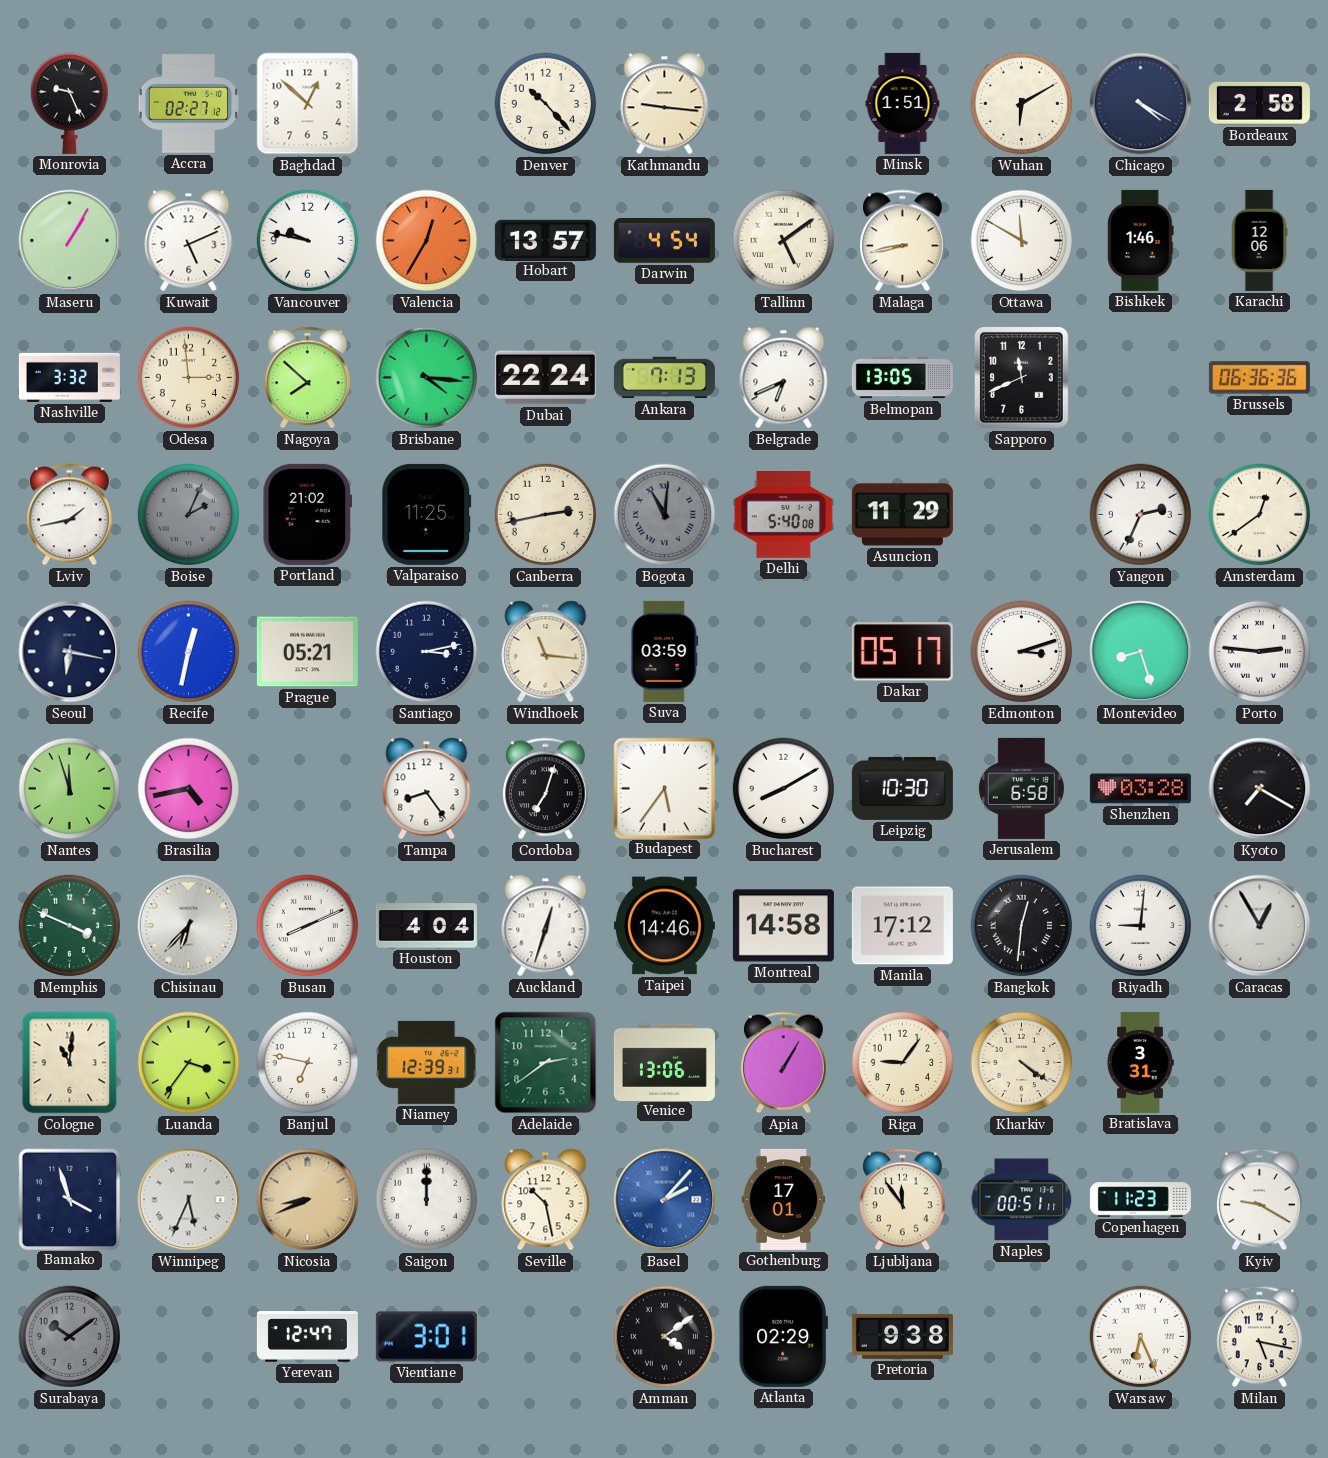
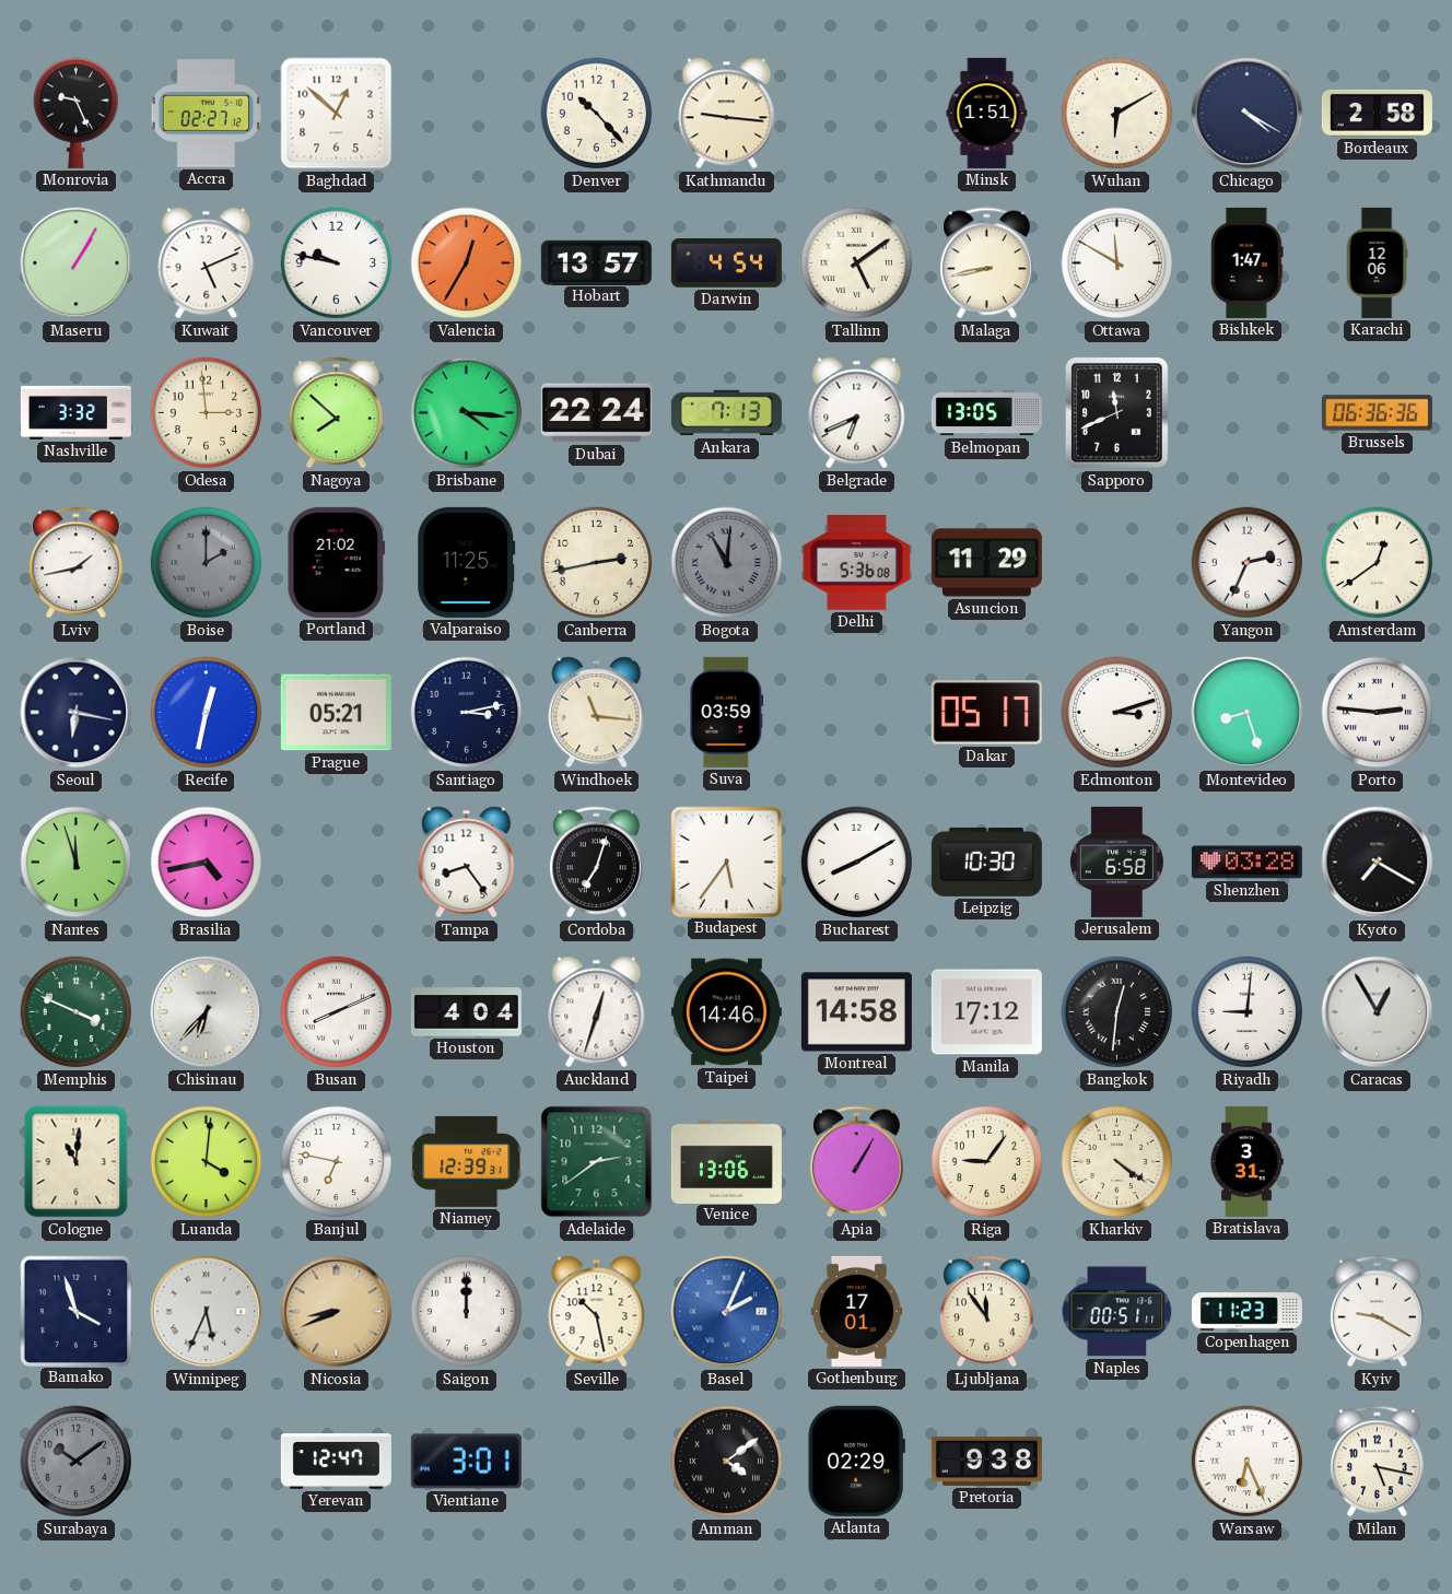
Bishkek: 1:46 -> 1:47 (1248, 262)
Boise: 2:04 -> 2:00 (207, 563)
Delhi: 5:40 -> 5:36 (856, 563)
Luanda: 3:36 -> 4:01 (207, 1162)
Basel: 2:07 -> 2:04 (727, 1312)
